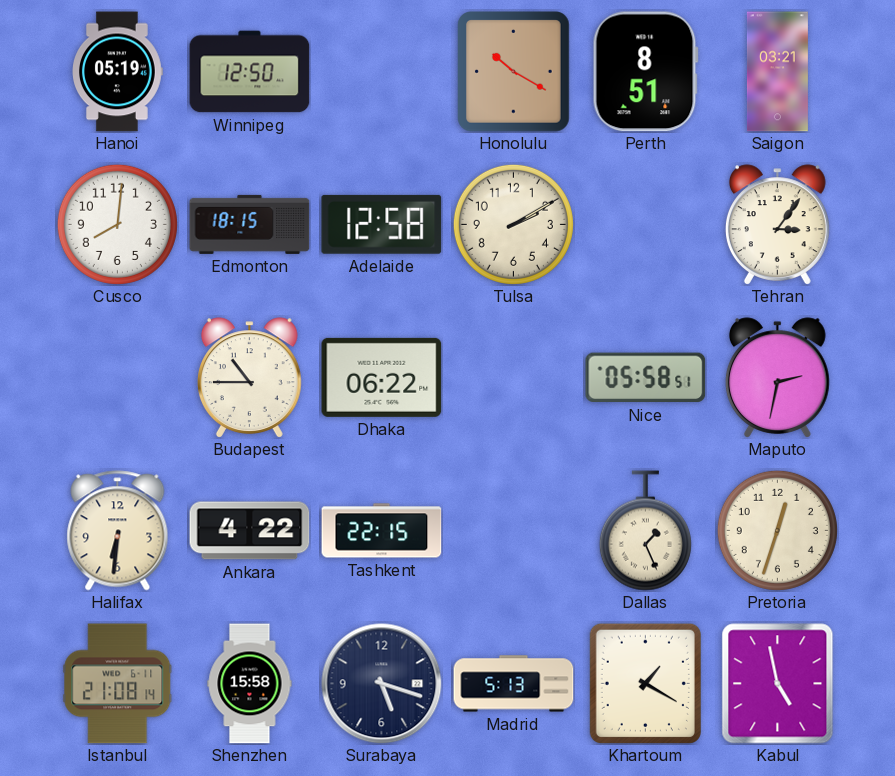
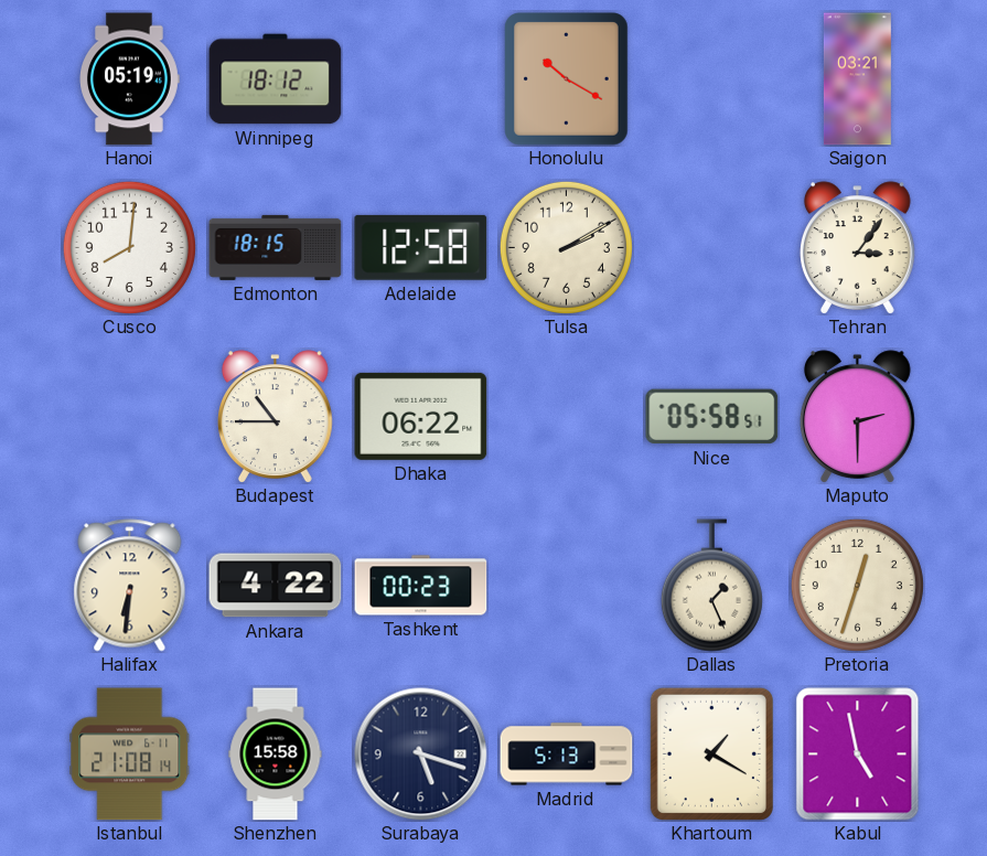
Winnipeg: 12:50 -> 18:12 (276, 79)
Perth: 8:51 -> none (645, 72)
Maputo: 2:32 -> 2:30 (857, 417)
Tashkent: 22:15 -> 00:23 (421, 586)
